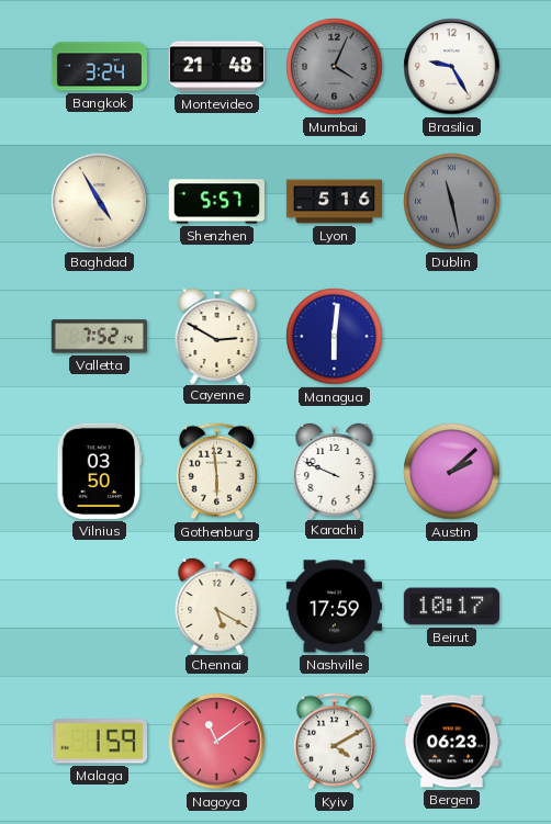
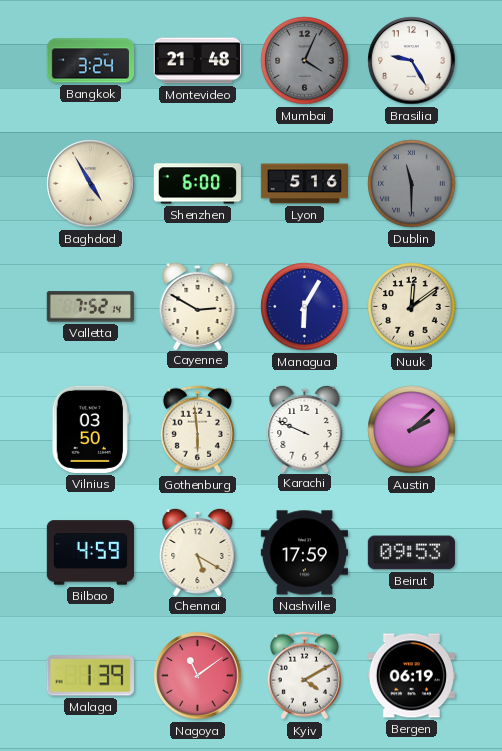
Shenzhen: 5:57 -> 6:00 (197, 184)
Dublin: 11:28 -> 11:30 (412, 184)
Managua: 6:01 -> 6:05 (305, 307)
Nuuk: none -> 12:09 (412, 307)
Bilbao: none -> 4:59 (90, 553)
Beirut: 10:17 -> 09:53 (411, 553)
Malaga: 1:59 -> 1:39 (90, 676)
Bergen: 06:23 -> 06:19 (411, 676)
